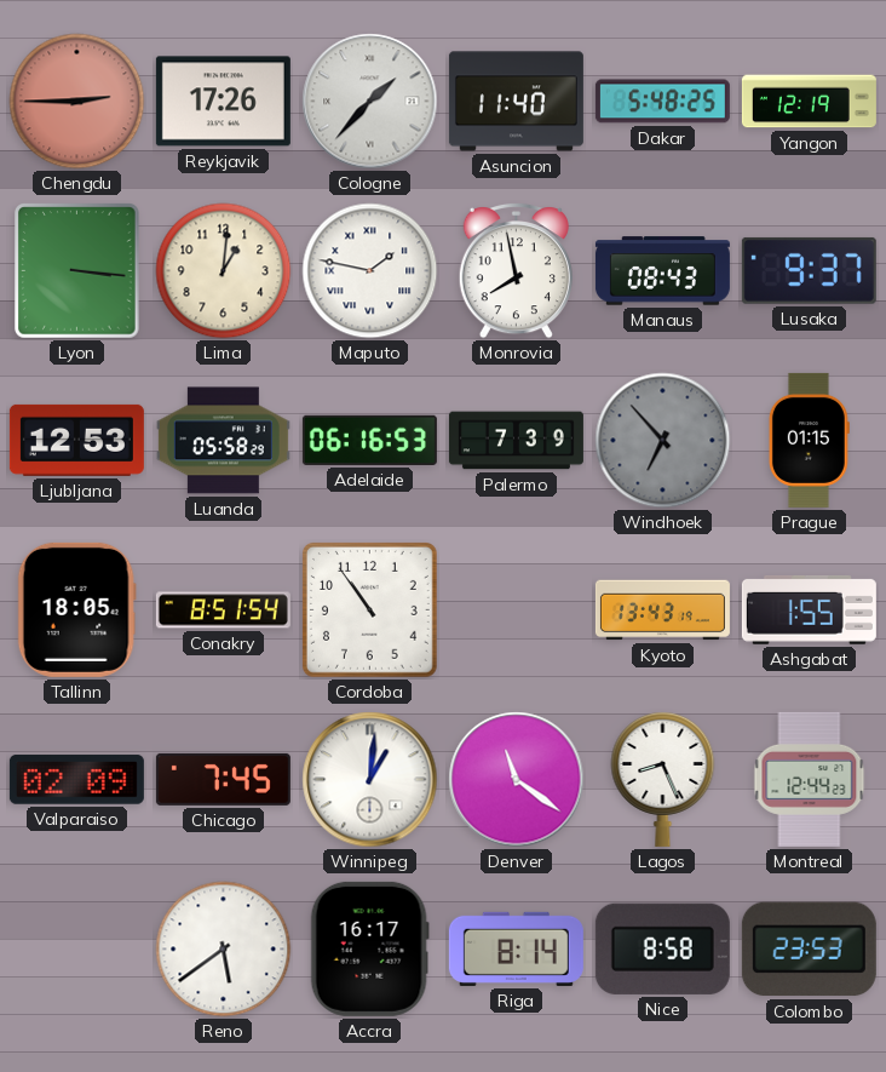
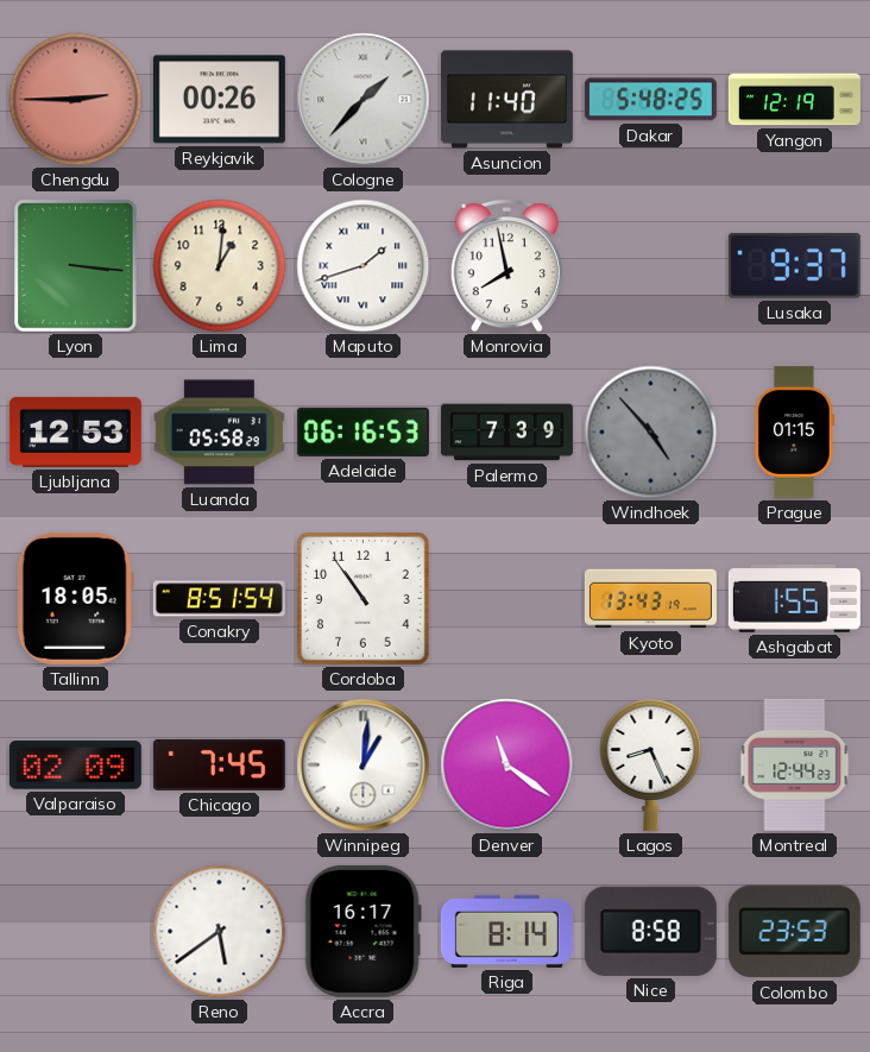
Reykjavik: 17:26 -> 00:26 (219, 100)
Maputo: 1:47 -> 1:42 (364, 266)
Manaus: 08:43 -> none (662, 271)
Windhoek: 6:53 -> 4:53 (651, 433)
